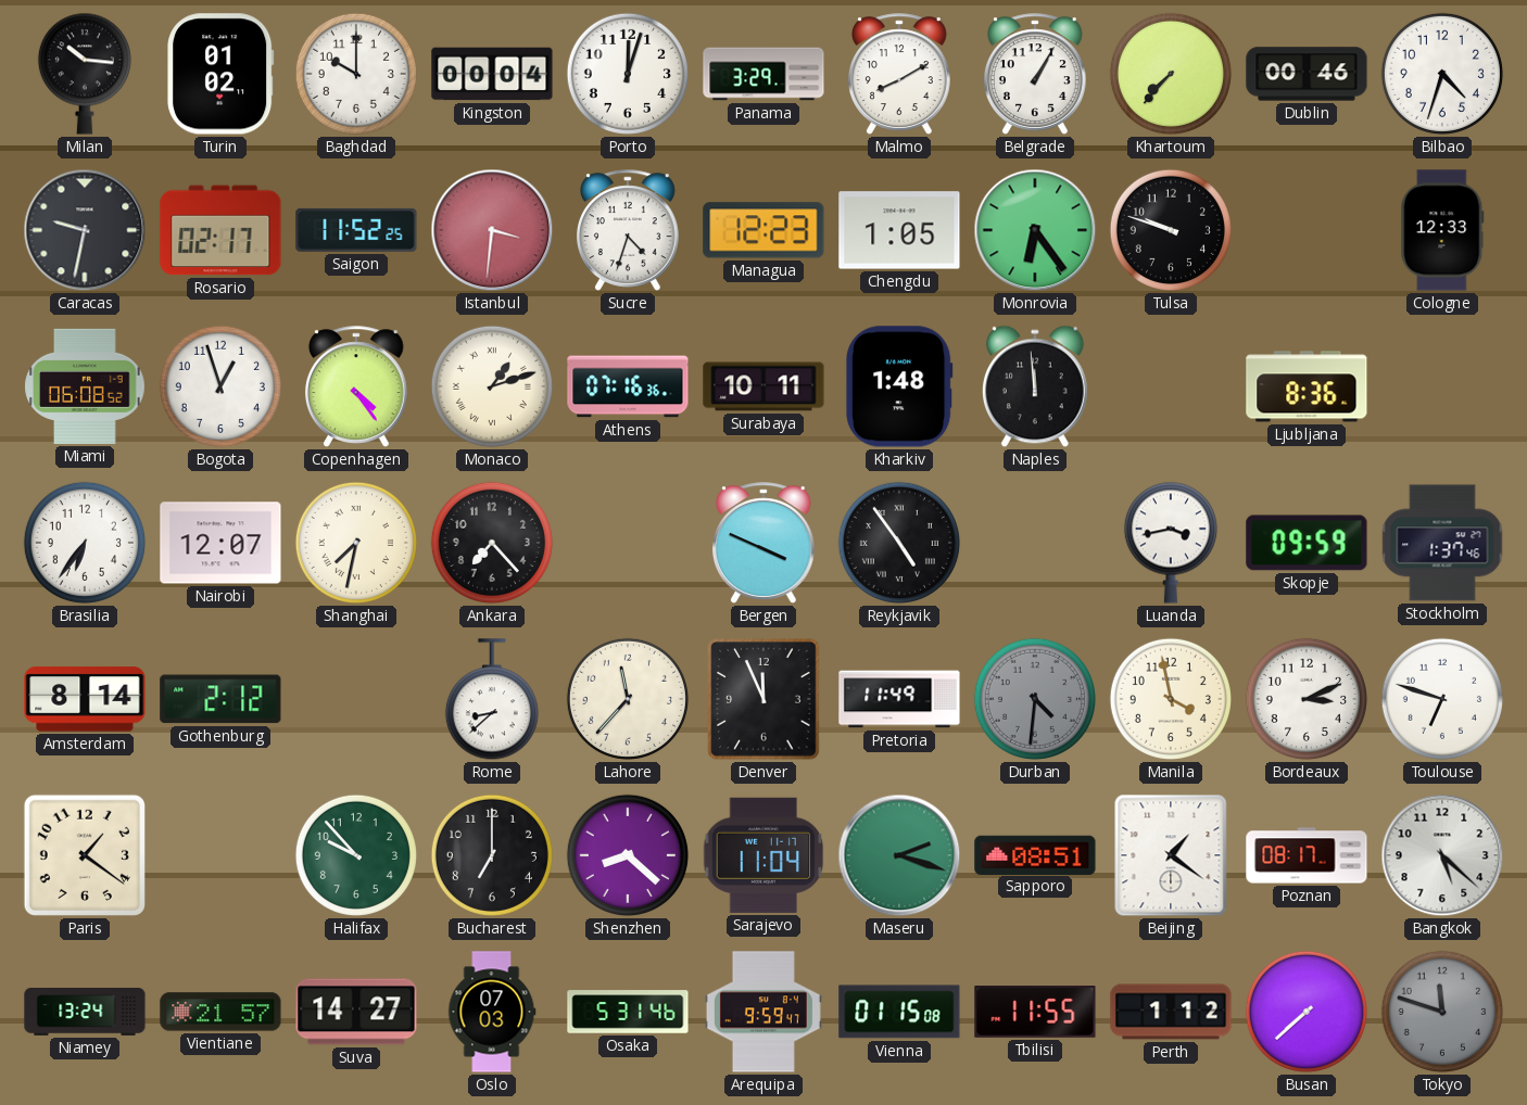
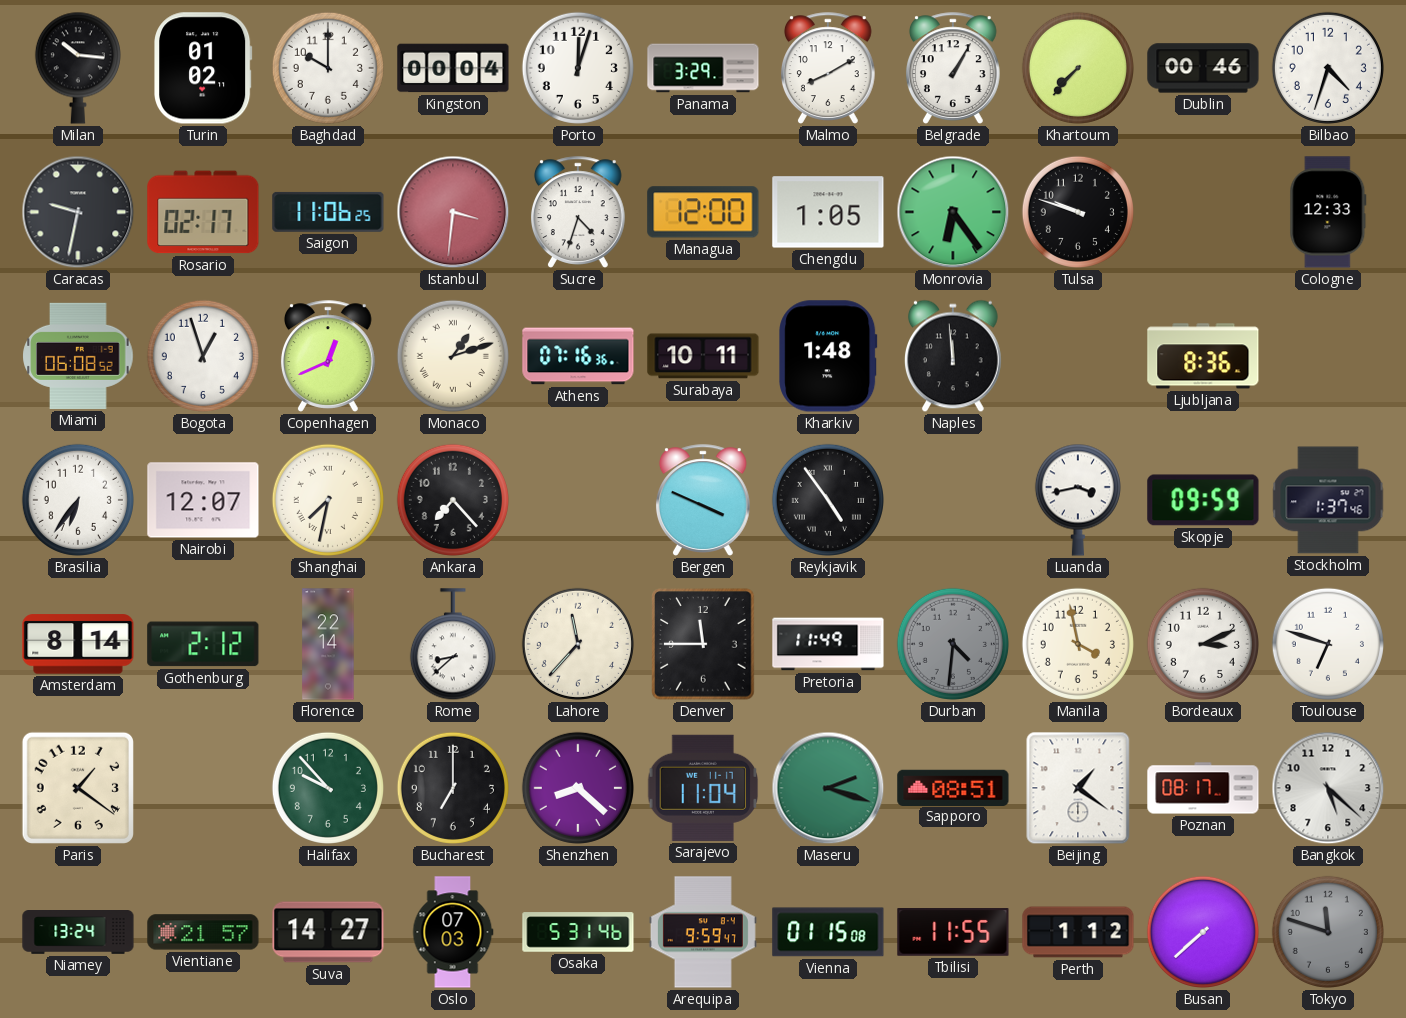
Saigon: 11:52 -> 11:06 (328, 212)
Managua: 12:23 -> 12:00 (703, 212)
Copenhagen: 4:24 -> 12:41 (328, 356)
Florence: none -> 22:14 (328, 644)
Denver: 11:56 -> 11:45 (703, 644)
